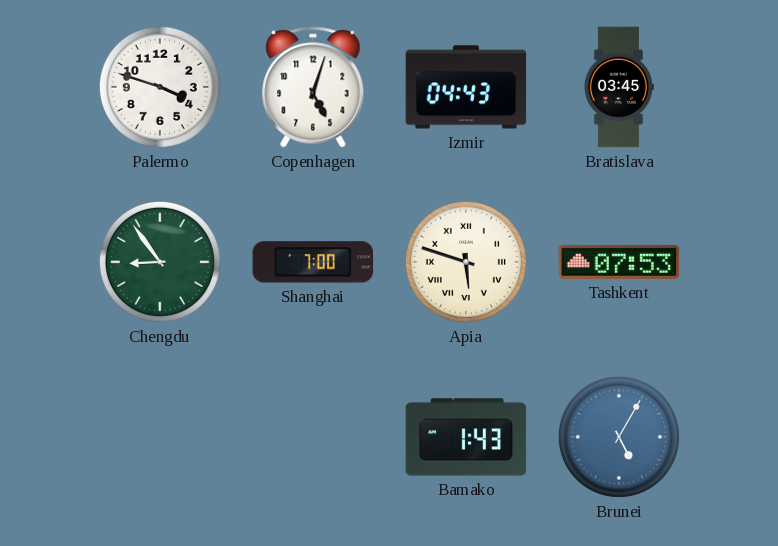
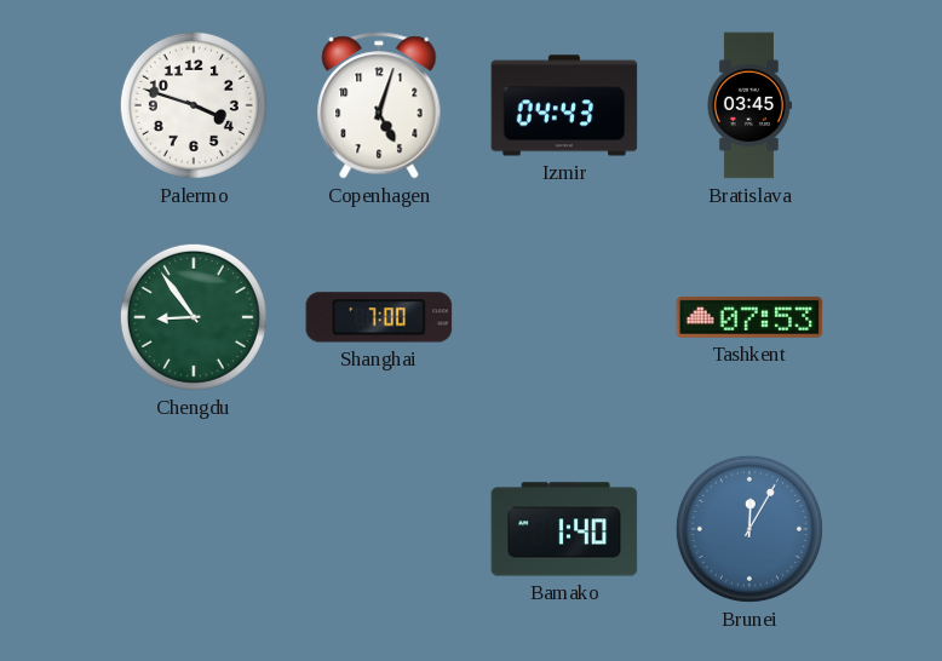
Apia: 5:48 -> none (466, 262)
Bamako: 1:43 -> 1:40 (564, 529)
Brunei: 5:05 -> 12:05 (749, 529)
